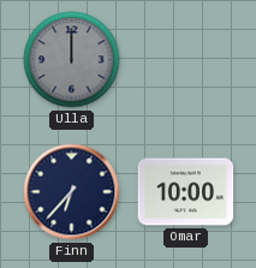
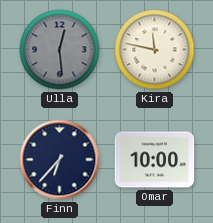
Ulla: 12:00 -> 12:29 (60, 50)
Kira: none -> 11:47 (155, 50)
